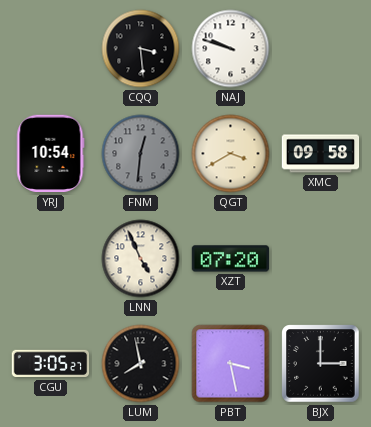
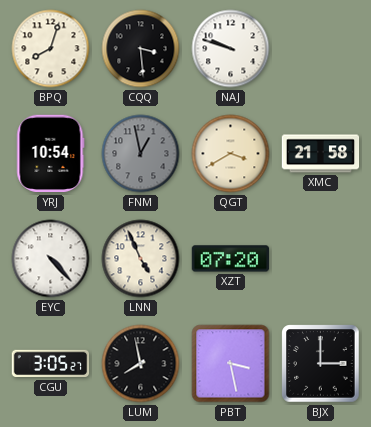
BPQ: none -> 8:03 (51, 49)
FNM: 12:31 -> 12:58 (141, 154)
XMC: 09:58 -> 21:58 (321, 154)
EYC: none -> 4:23 (51, 259)
